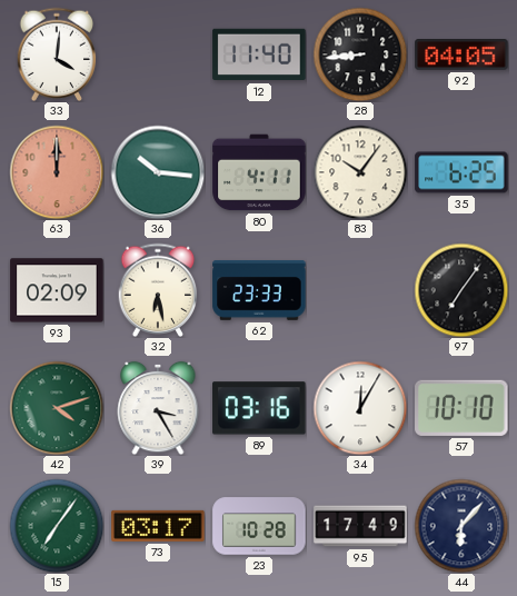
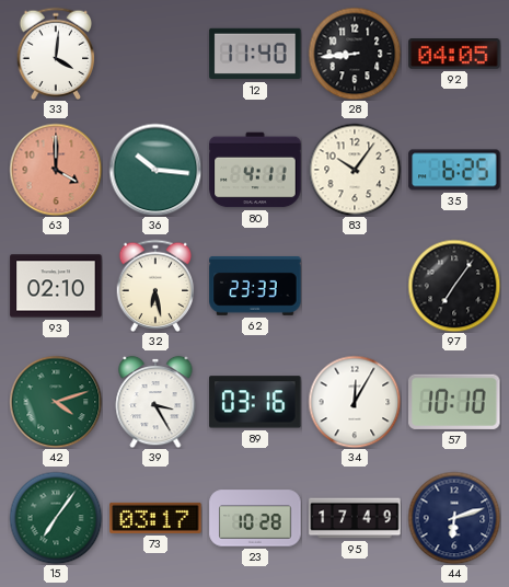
63: 12:00 -> 4:00 (56, 170)
93: 02:09 -> 02:10 (56, 286)
44: 6:07 -> 6:12 (454, 518)
